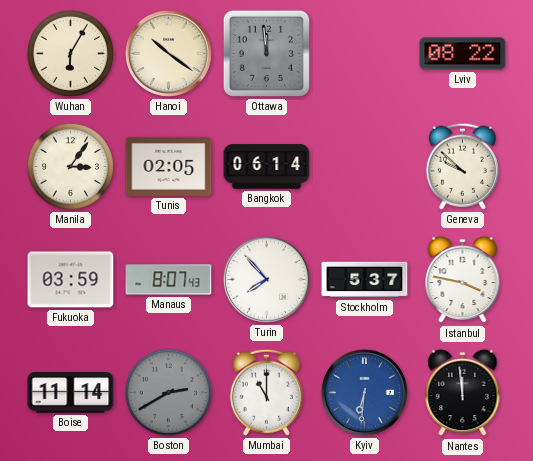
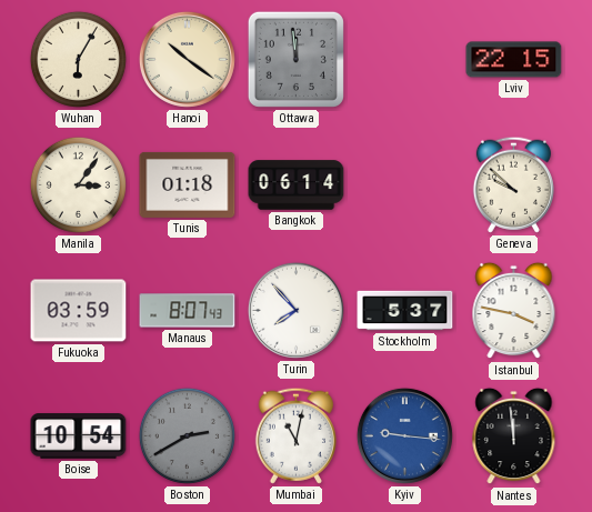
Lviv: 08:22 -> 22:15 (514, 60)
Tunis: 02:05 -> 01:18 (188, 184)
Boise: 11:14 -> 10:54 (79, 436)
Mumbai: 11:00 -> 11:02 (295, 435)
Kyiv: 6:31 -> 9:16 (404, 435)
